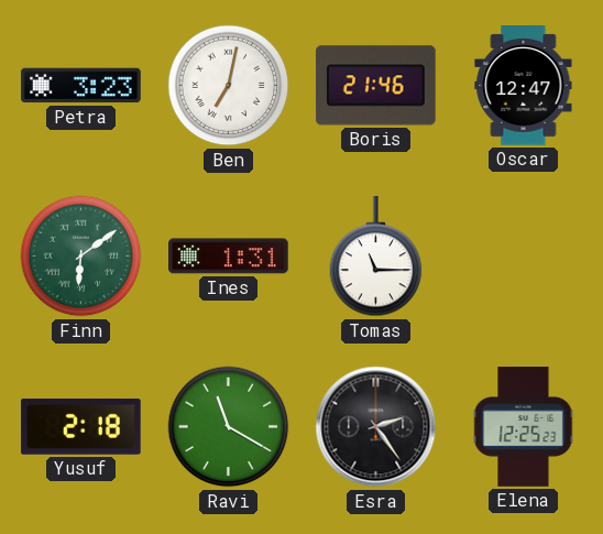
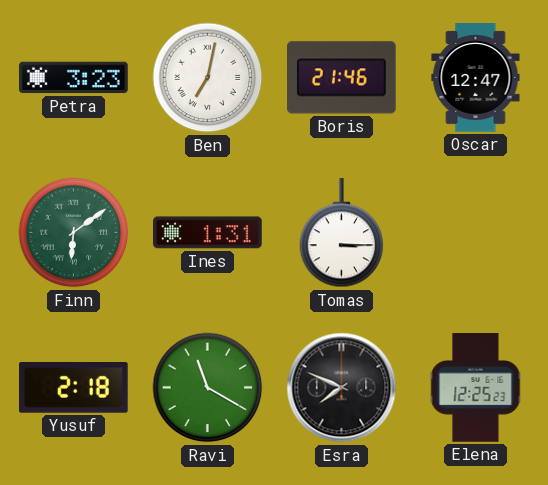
Tomas: 11:15 -> 3:15 (342, 233)
Esra: 2:24 -> 7:49 (342, 388)
